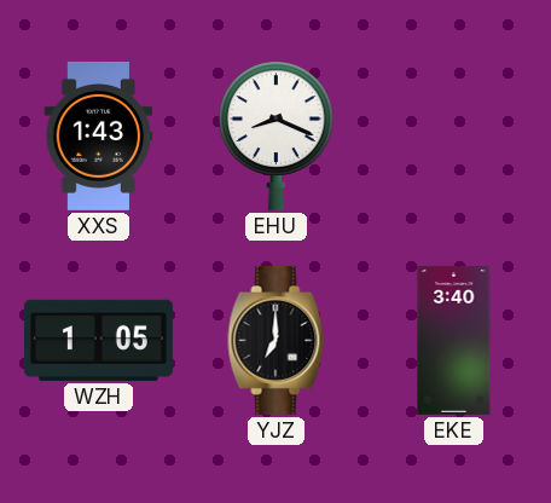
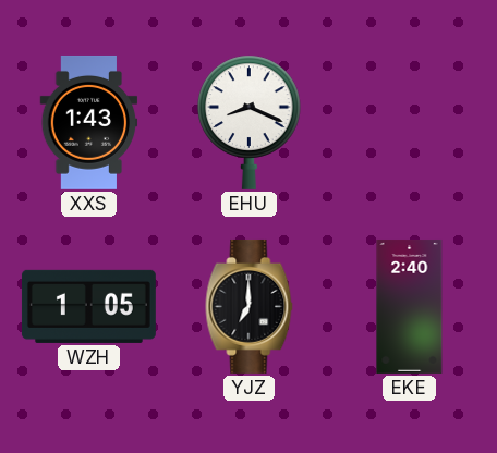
EKE: 3:40 -> 2:40 (410, 306)
